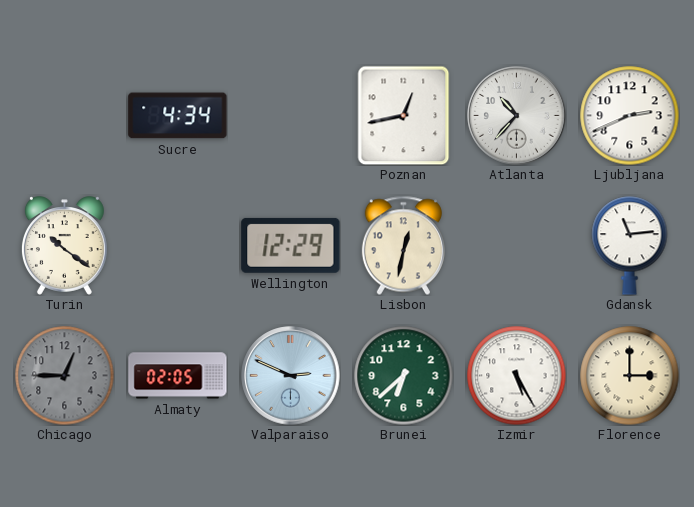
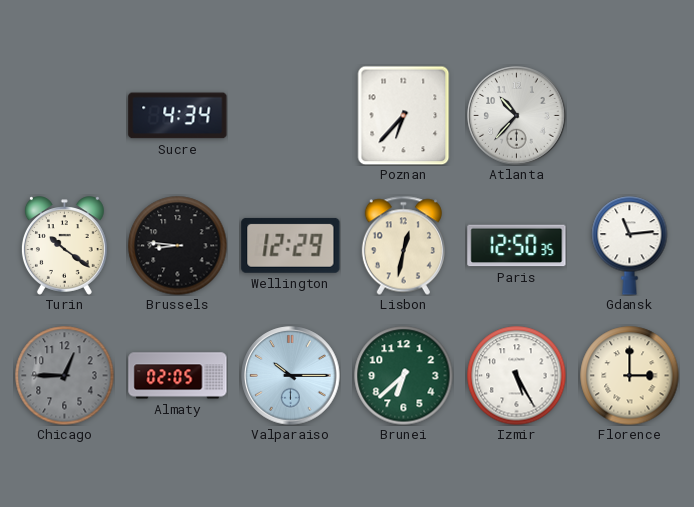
Poznan: 12:43 -> 6:37 (404, 115)
Ljubljana: 2:41 -> none (630, 116)
Brussels: none -> 8:46 (178, 246)
Paris: none -> 12:50 (517, 246)
Valparaiso: 2:49 -> 10:15 (291, 376)
